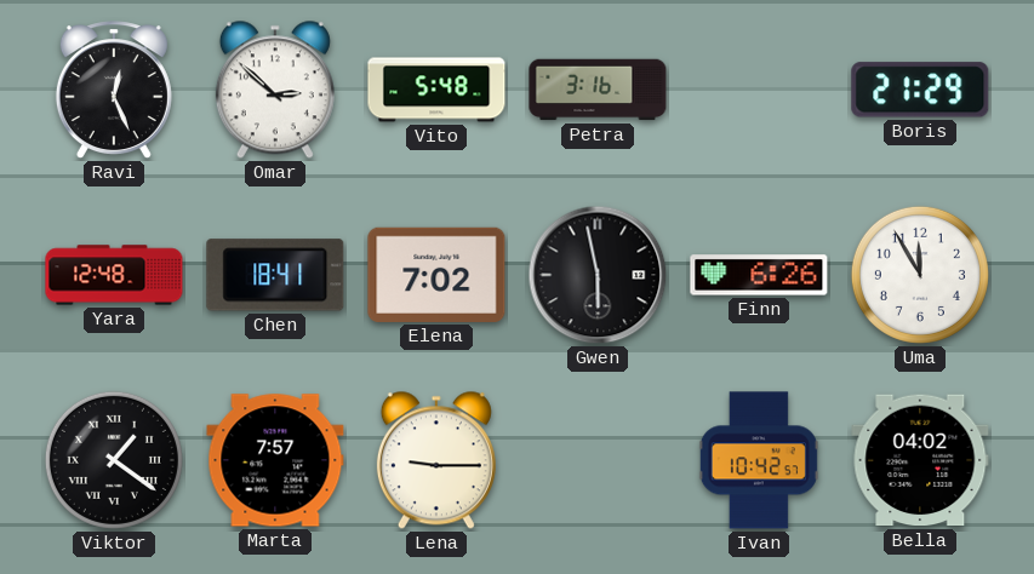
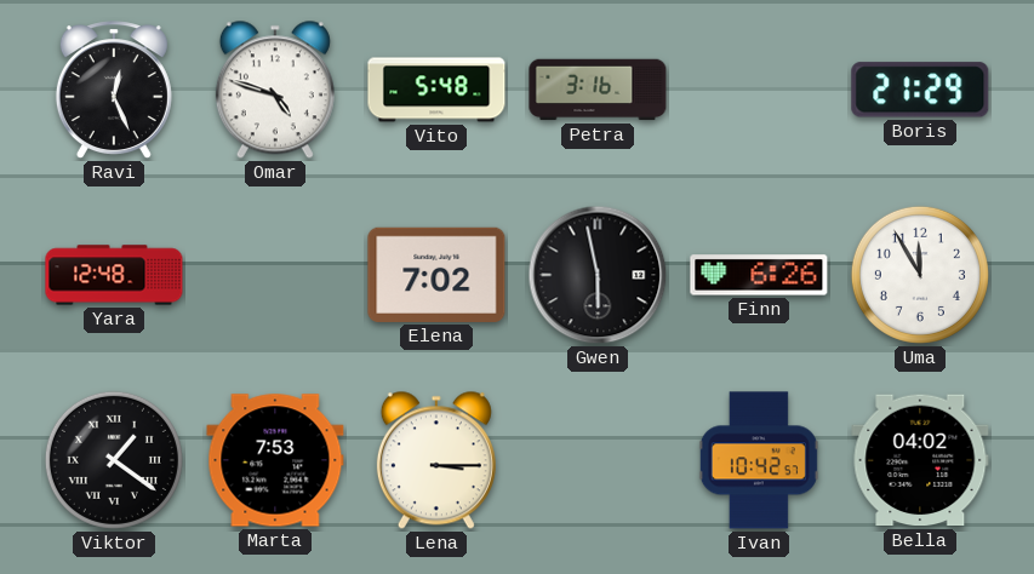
Omar: 2:52 -> 4:48 (275, 90)
Chen: 18:41 -> none (275, 275)
Marta: 7:57 -> 7:53 (275, 460)
Lena: 9:15 -> 3:15 (436, 460)
